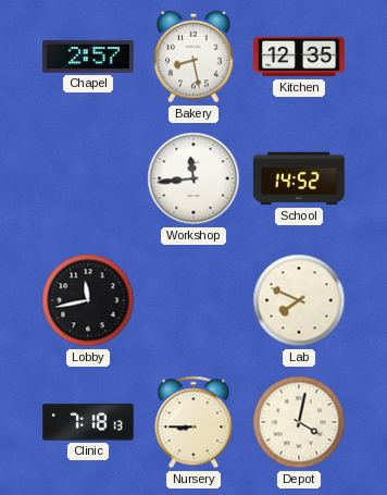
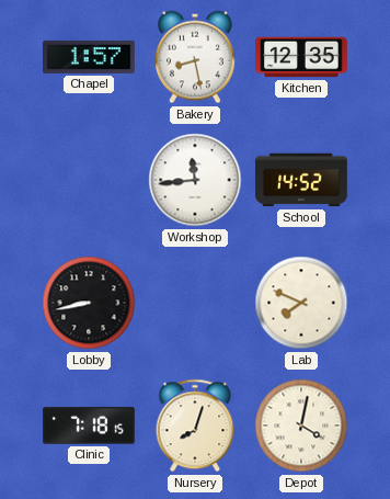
Chapel: 2:57 -> 1:57 (90, 57)
Lobby: 11:43 -> 8:43 (89, 303)
Clinic: 7:18:13 -> 7:18:15 (90, 426)
Nursery: 8:45 -> 8:03 (195, 426)
